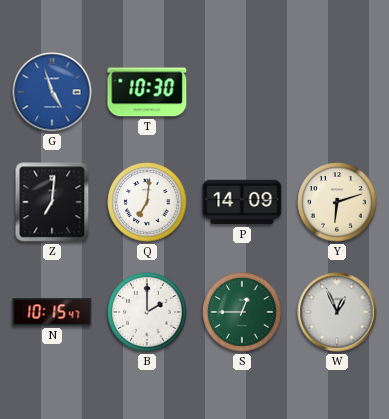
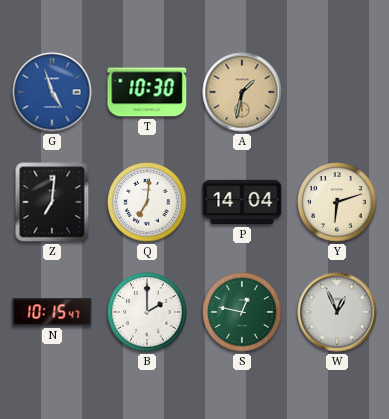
A: none -> 1:32 (242, 92)
P: 14:09 -> 14:04 (242, 202)
S: 12:45 -> 12:47 (242, 312)
